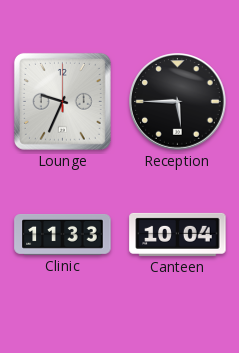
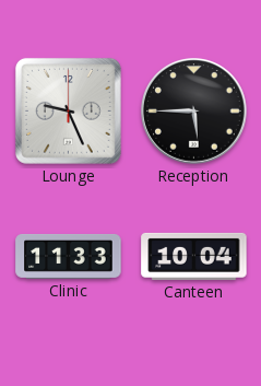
Lounge: 9:34 -> 9:26 (68, 110)
